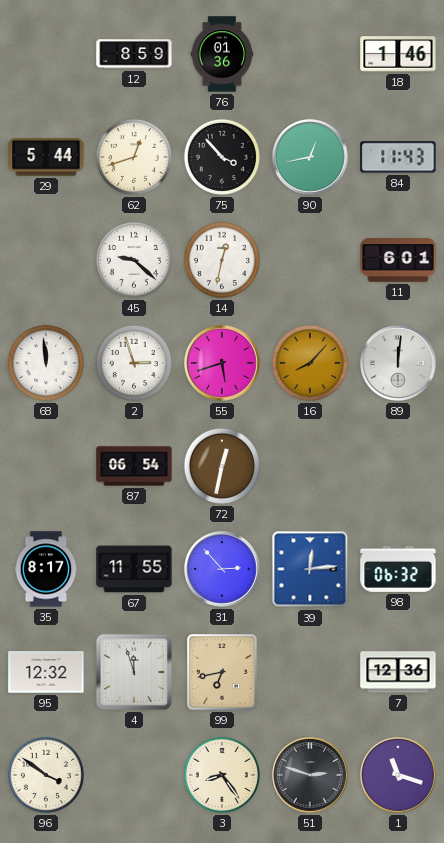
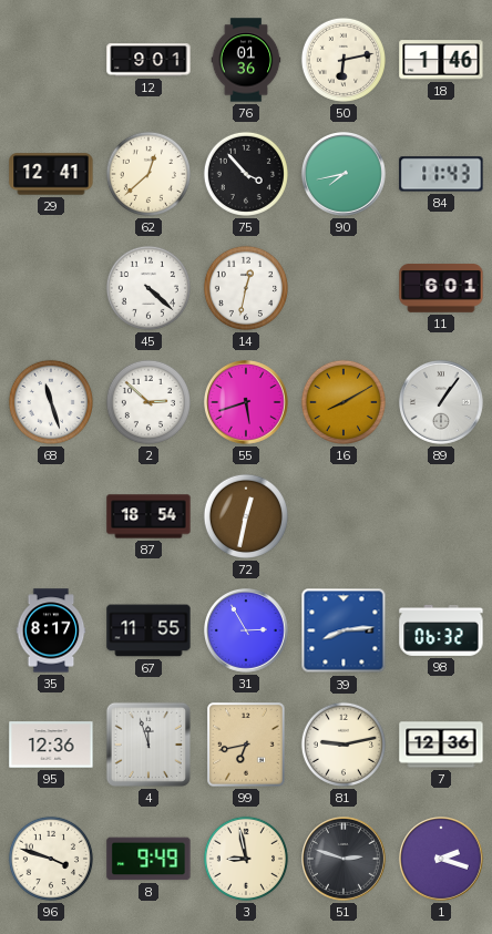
12: 8:59 -> 9:01 (148, 60)
50: none -> 6:13 (344, 60)
29: 5:44 -> 12:41 (51, 174)
62: 12:42 -> 12:38 (148, 174)
90: 12:43 -> 7:43 (345, 175)
45: 9:22 -> 4:22 (148, 288)
68: 11:59 -> 11:27 (51, 402)
2: 2:57 -> 2:52 (148, 402)
16: 8:07 -> 8:10 (344, 402)
89: 12:01 -> 1:06 (442, 403)
87: 06:54 -> 18:54 (148, 516)
31: 2:53 -> 2:55 (247, 632)
39: 12:14 -> 8:14 (344, 630)
95: 12:32 -> 12:36 (51, 745)
81: none -> 9:13 (344, 745)
96: 3:51 -> 3:48 (51, 859)
8: none -> 9:49 (148, 859)
3: 8:24 -> 8:58 (246, 859)
1: 11:18 -> 2:18 (442, 860)
